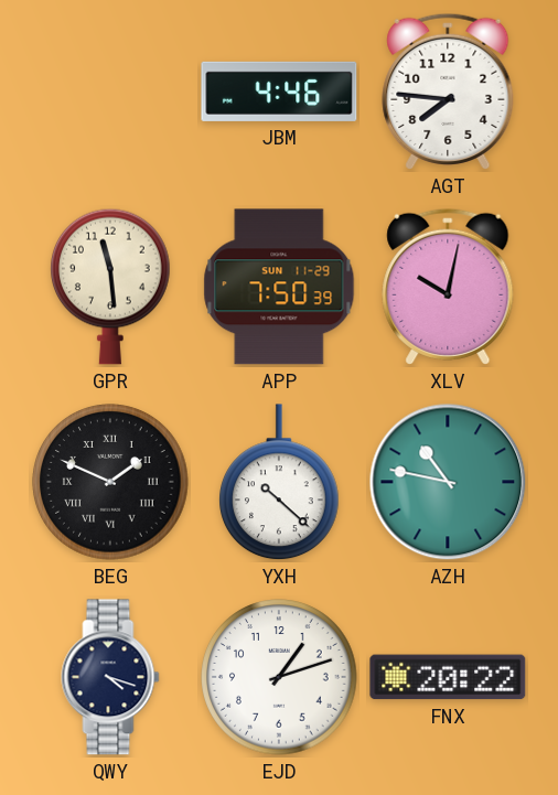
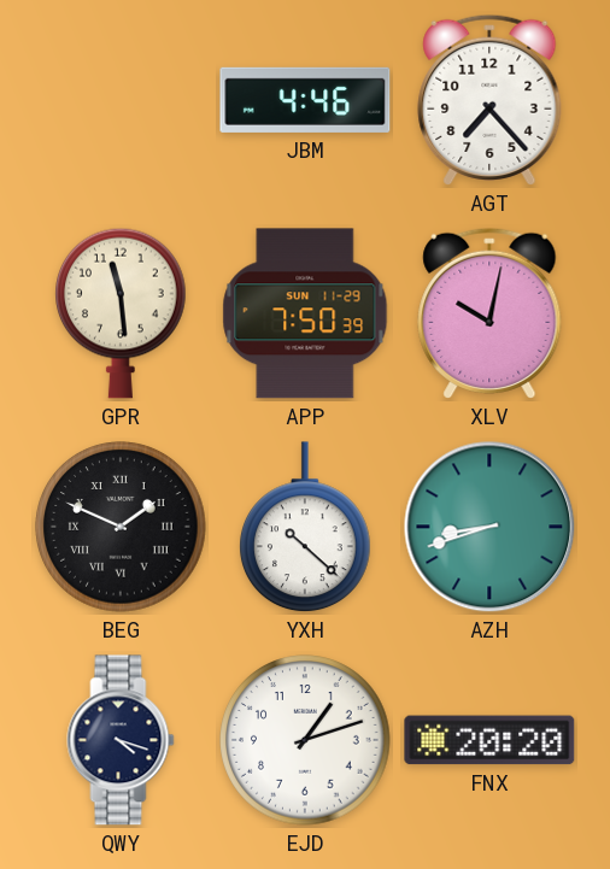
AGT: 7:46 -> 7:23 (489, 100)
AZH: 10:47 -> 8:42 (489, 527)
FNX: 20:22 -> 20:20 (489, 740)
